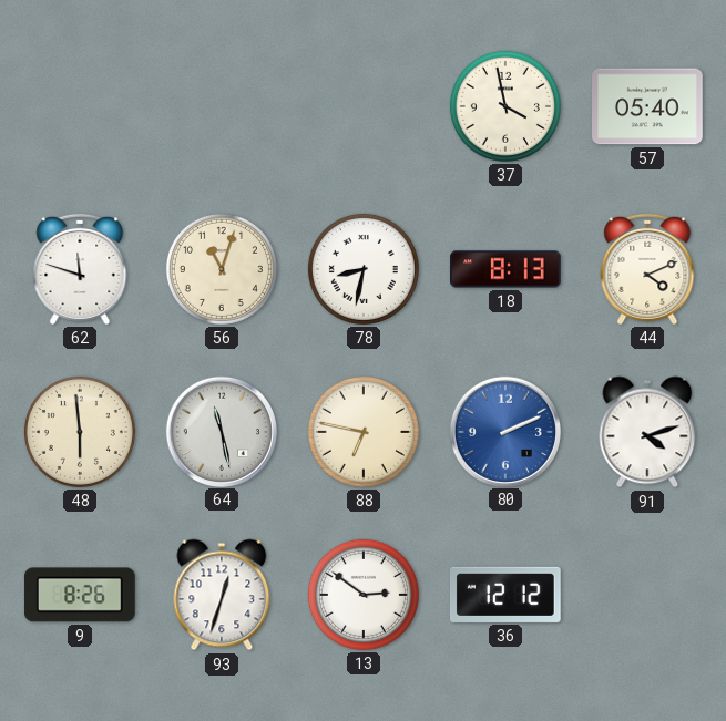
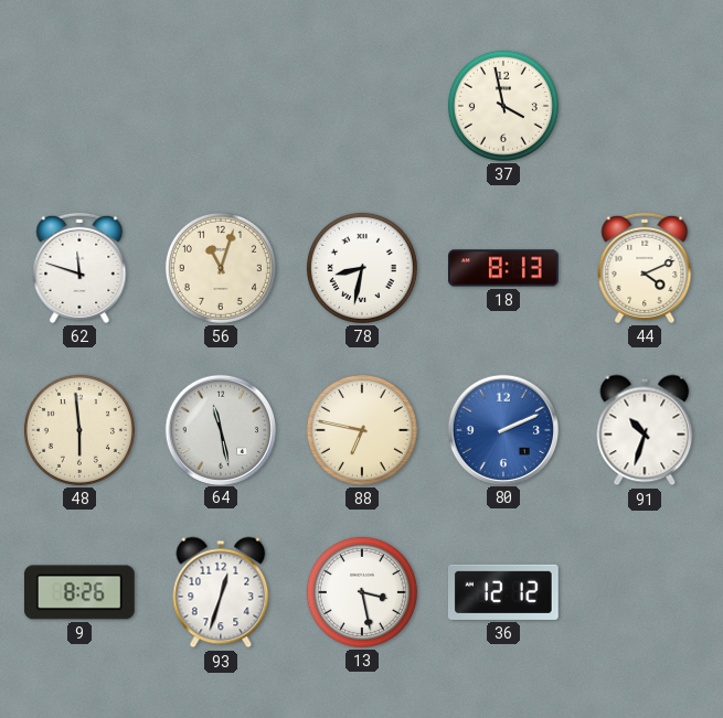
57: 05:40 -> none (648, 106)
91: 4:12 -> 10:33 (645, 430)
13: 2:51 -> 3:28 (362, 592)
